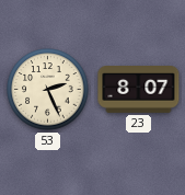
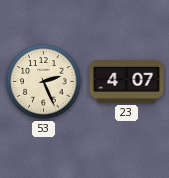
23: 8:07 -> 4:07 (127, 82)
